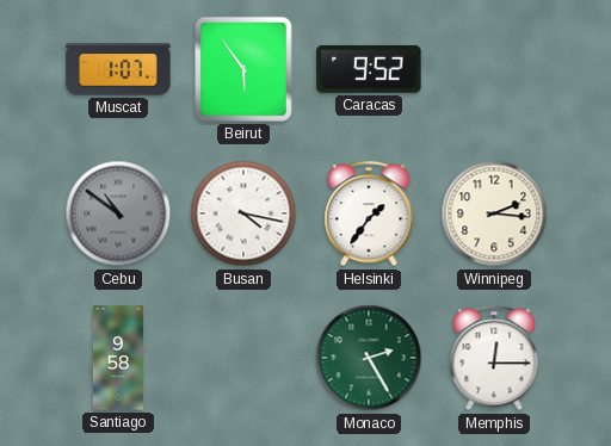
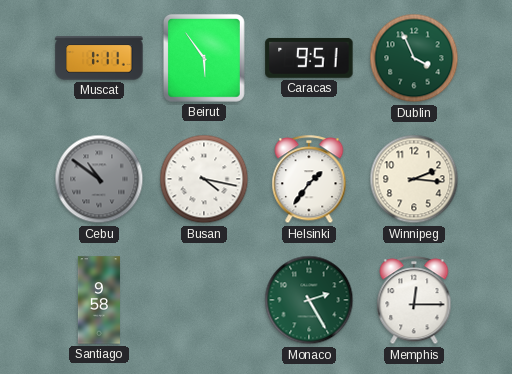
Muscat: 1:07 -> 1:11 (99, 58)
Caracas: 9:52 -> 9:51 (309, 58)
Dublin: none -> 3:56 (414, 58)
